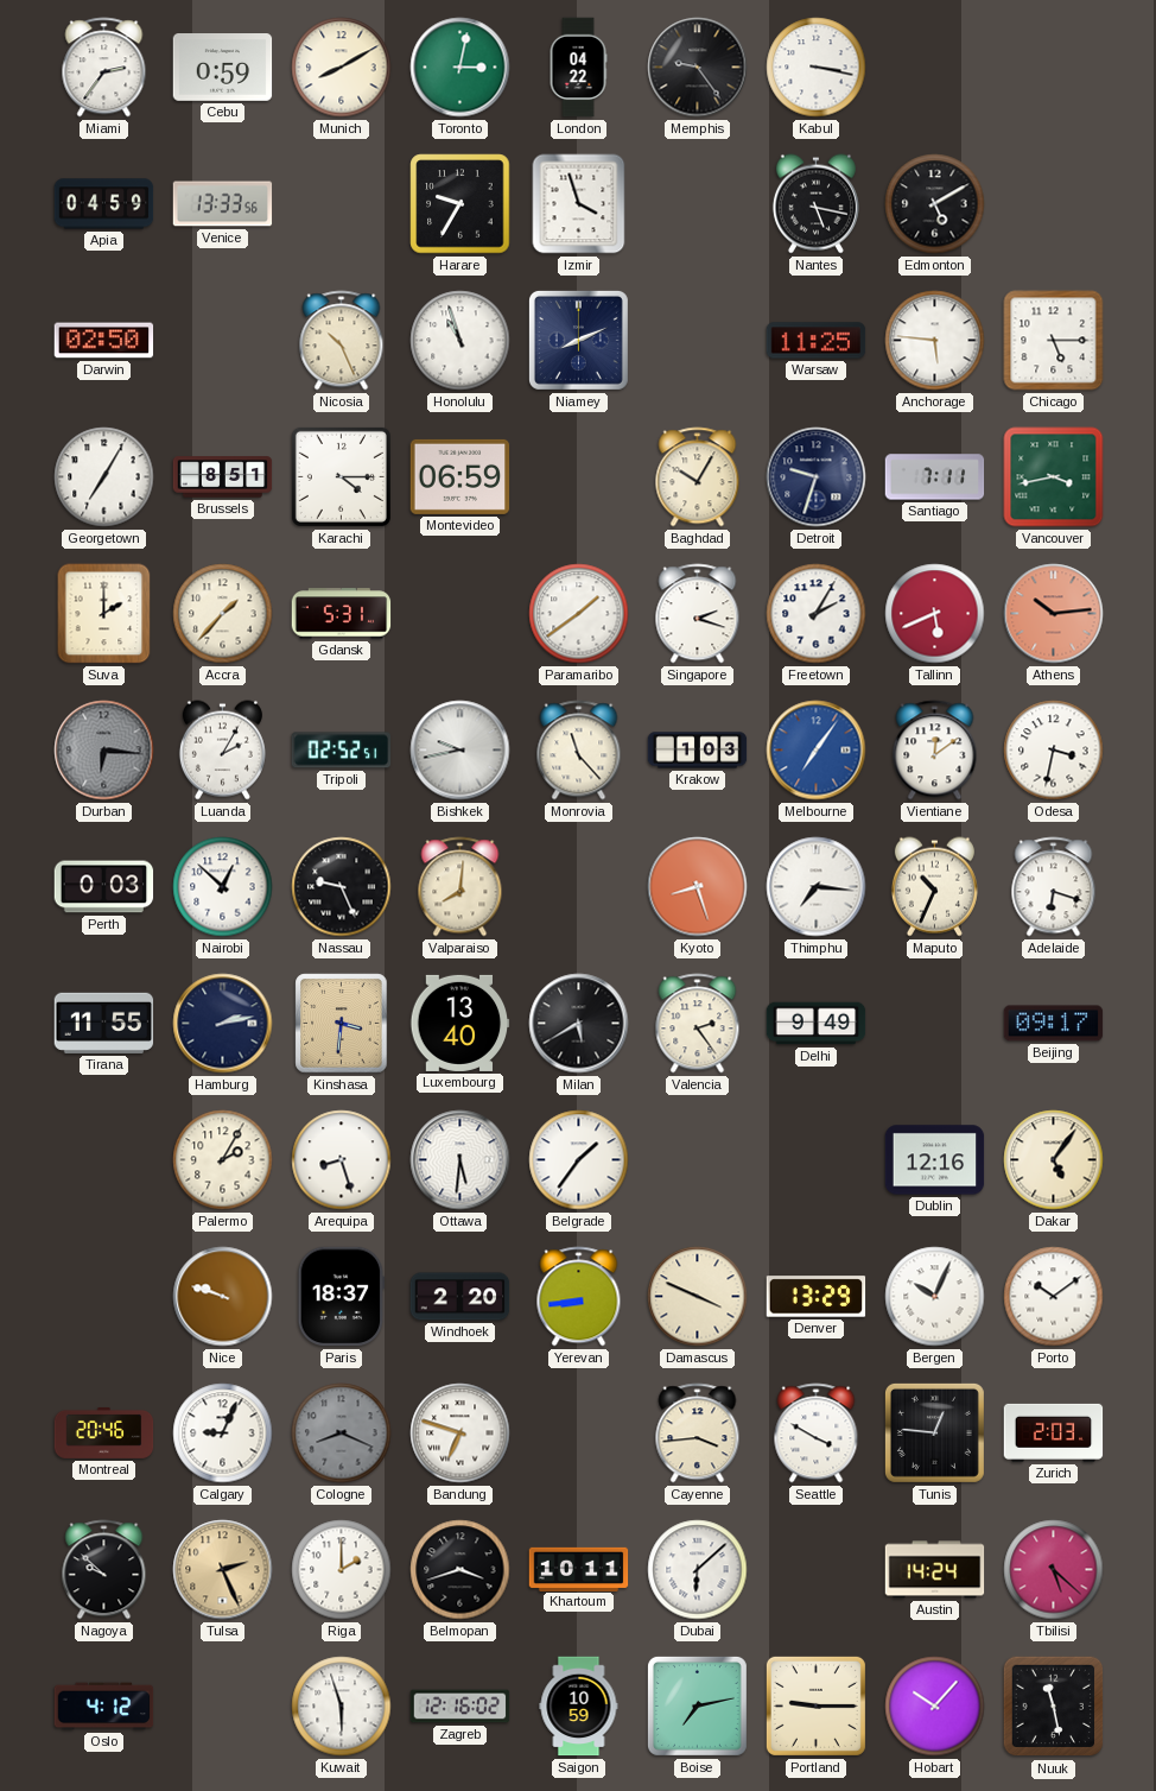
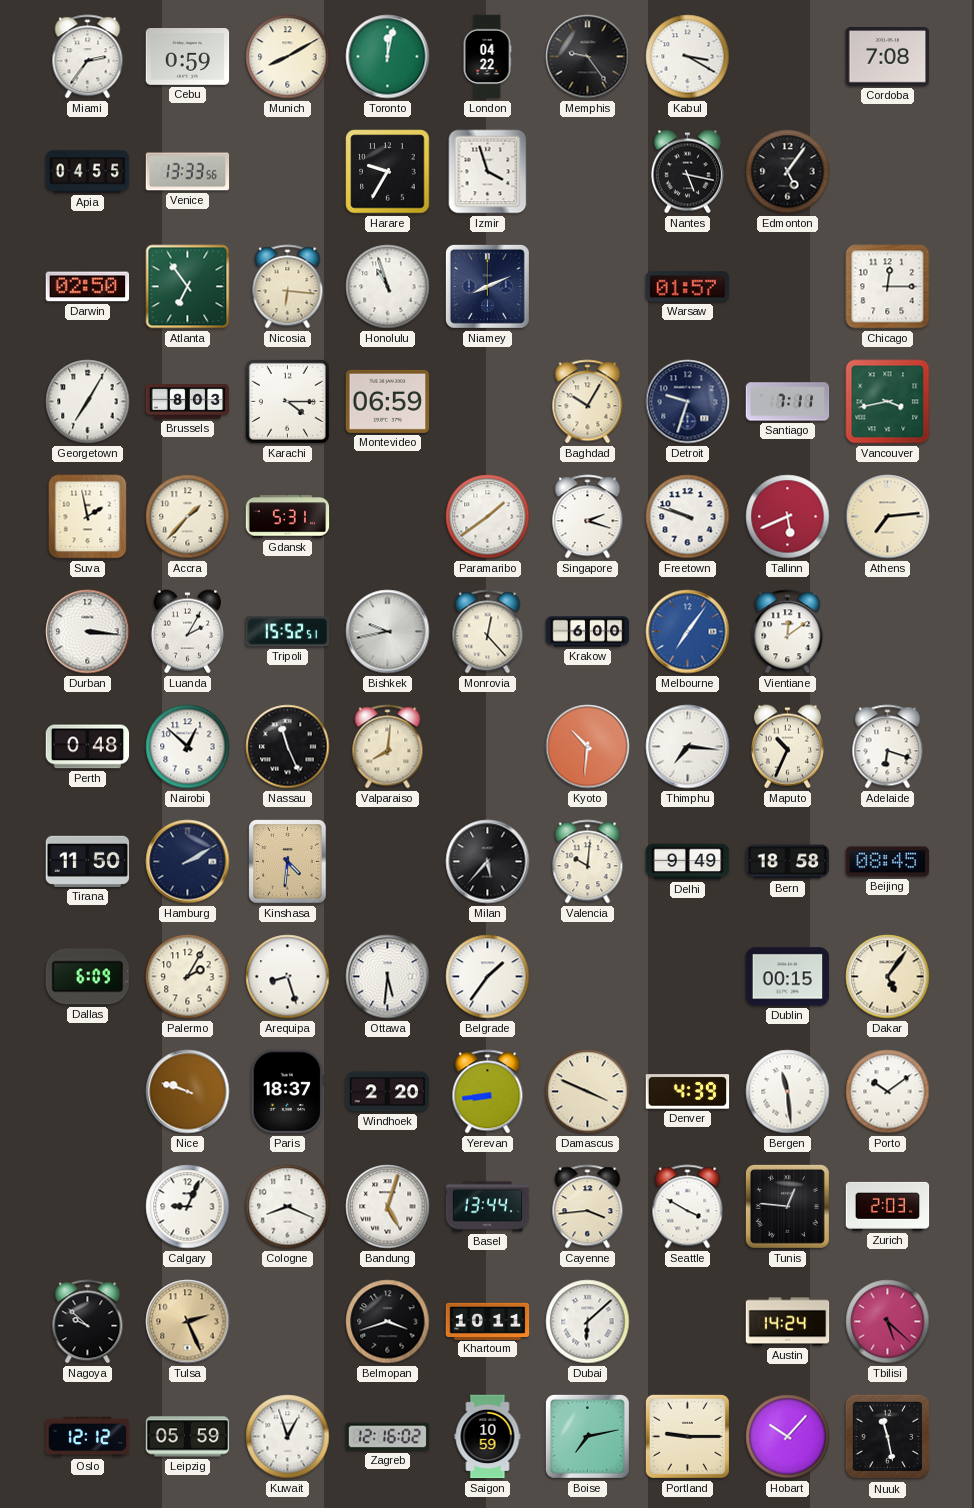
Toronto: 3:02 -> 12:02 (388, 57)
Kabul: 3:17 -> 3:20 (688, 57)
Cordoba: none -> 7:08 (888, 57)
Apia: 04:59 -> 04:55 (88, 172)
Edmonton: 5:10 -> 5:06 (788, 172)
Atlanta: none -> 6:54 (188, 287)
Nicosia: 10:26 -> 6:16 (288, 287)
Warsaw: 11:25 -> 01:57 (688, 287)
Anchorage: 5:46 -> none (935, 341)
Chicago: 5:15 -> 12:15 (888, 287)
Brussels: 8:51 -> 8:03 (188, 402)
Suva: 2:00 -> 1:58 (88, 517)
Freetown: 2:05 -> 9:48 (688, 517)
Athens: 10:14 -> 7:14 (888, 517)
Athens dial: salmon -> cream (888, 517)
Durban: 6:16 -> 3:16 (88, 632)
Durban dial: grey -> white (88, 632)
Tripoli: 02:52 -> 15:52 (288, 632)
Monrovia: 11:23 -> 12:23 (488, 632)
Krakow: 1:03 -> 6:00 (588, 632)
Odesa: 3:32 -> none (1054, 751)
Perth: 0:03 -> 0:48 (88, 747)
Nassau: 9:26 -> 11:26 (288, 747)
Kyoto: 8:27 -> 10:31 (588, 747)
Tirana: 11:55 -> 11:50 (88, 861)
Hamburg: 2:13 -> 2:10 (188, 862)
Kinshasa: 3:31 -> 4:31 (288, 862)
Luxembourg: 13:40 -> none (461, 1023)
Milan: 5:40 -> 5:37 (488, 862)
Valencia: 2:24 -> 10:01 (588, 862)
Bern: none -> 18:58 (788, 862)
Beijing: 09:17 -> 08:45 (888, 862)
Dallas: none -> 6:09 (87, 977)
Dublin: 12:16 -> 00:15 (788, 977)
Denver: 13:29 -> 4:39 (688, 1092)
Bergen: 10:04 -> 11:29 (788, 1092)
Montreal: 20:46 -> none (104, 1432)
Cologne dial: grey -> white (288, 1207)
Bandung: 6:48 -> 5:03 (388, 1207)
Basel: none -> 13:44 (488, 1207)
Riga: 2:00 -> none (342, 1570)
Oslo: 4:12 -> 12:12 (88, 1437)
Leipzig: none -> 05:59 (188, 1437)
Kuwait: 5:57 -> 12:57 (288, 1437)
